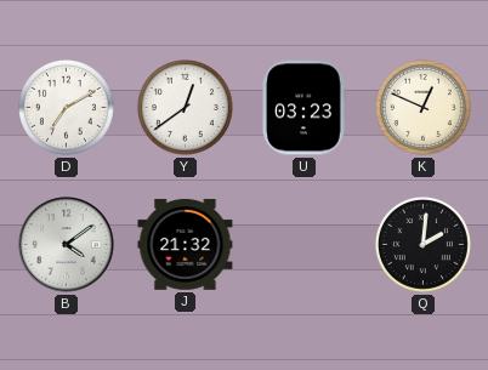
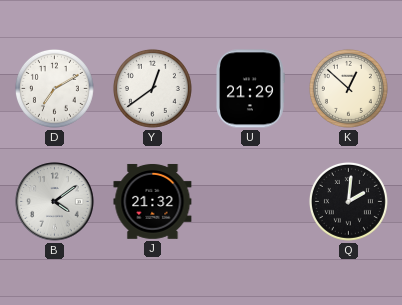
U: 03:23 -> 21:29 (250, 89)
K: 12:49 -> 12:52 (348, 88)
